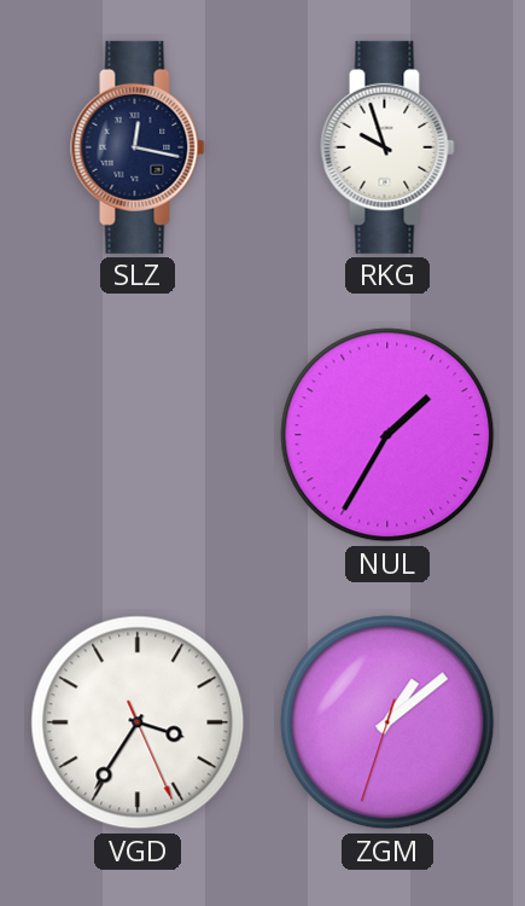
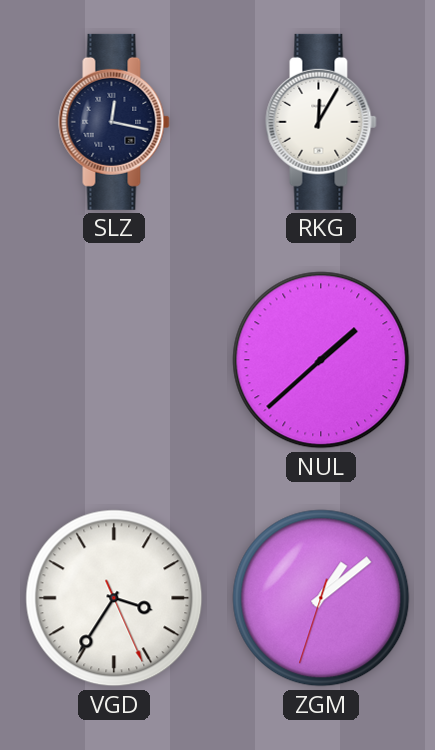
RKG: 9:57 -> 12:05 (321, 122)
NUL: 1:35 -> 1:38 (321, 360)
